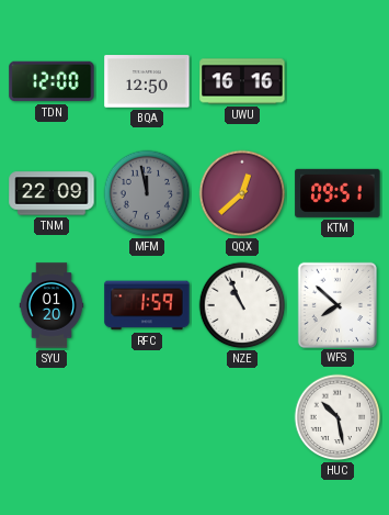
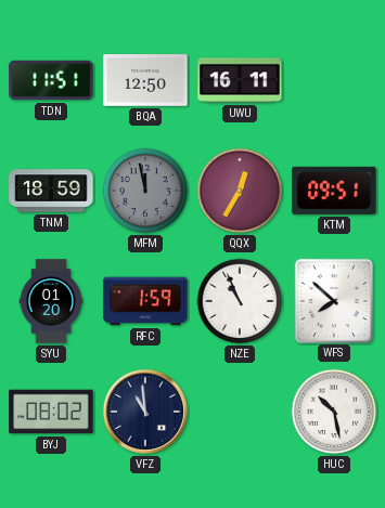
TDN: 12:00 -> 11:51 (51, 80)
UWU: 16:16 -> 16:11 (240, 80)
TNM: 22:09 -> 18:59 (51, 191)
QQX: 12:38 -> 12:35 (240, 191)
BYJ: none -> 08:02 (51, 412)
VFZ: none -> 10:59 (145, 412)
